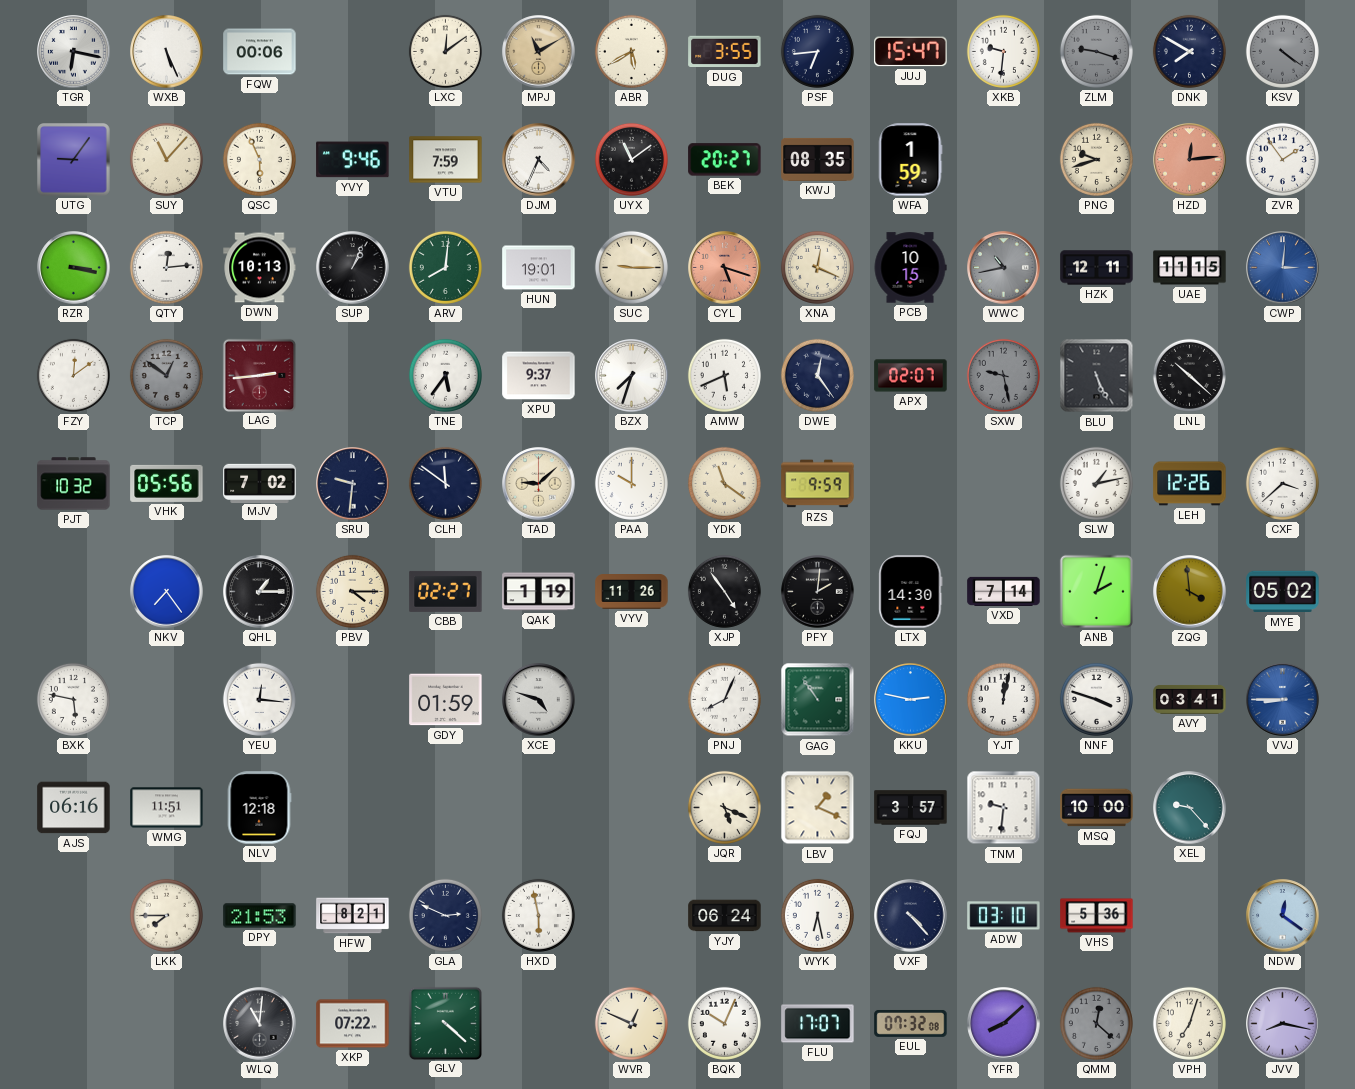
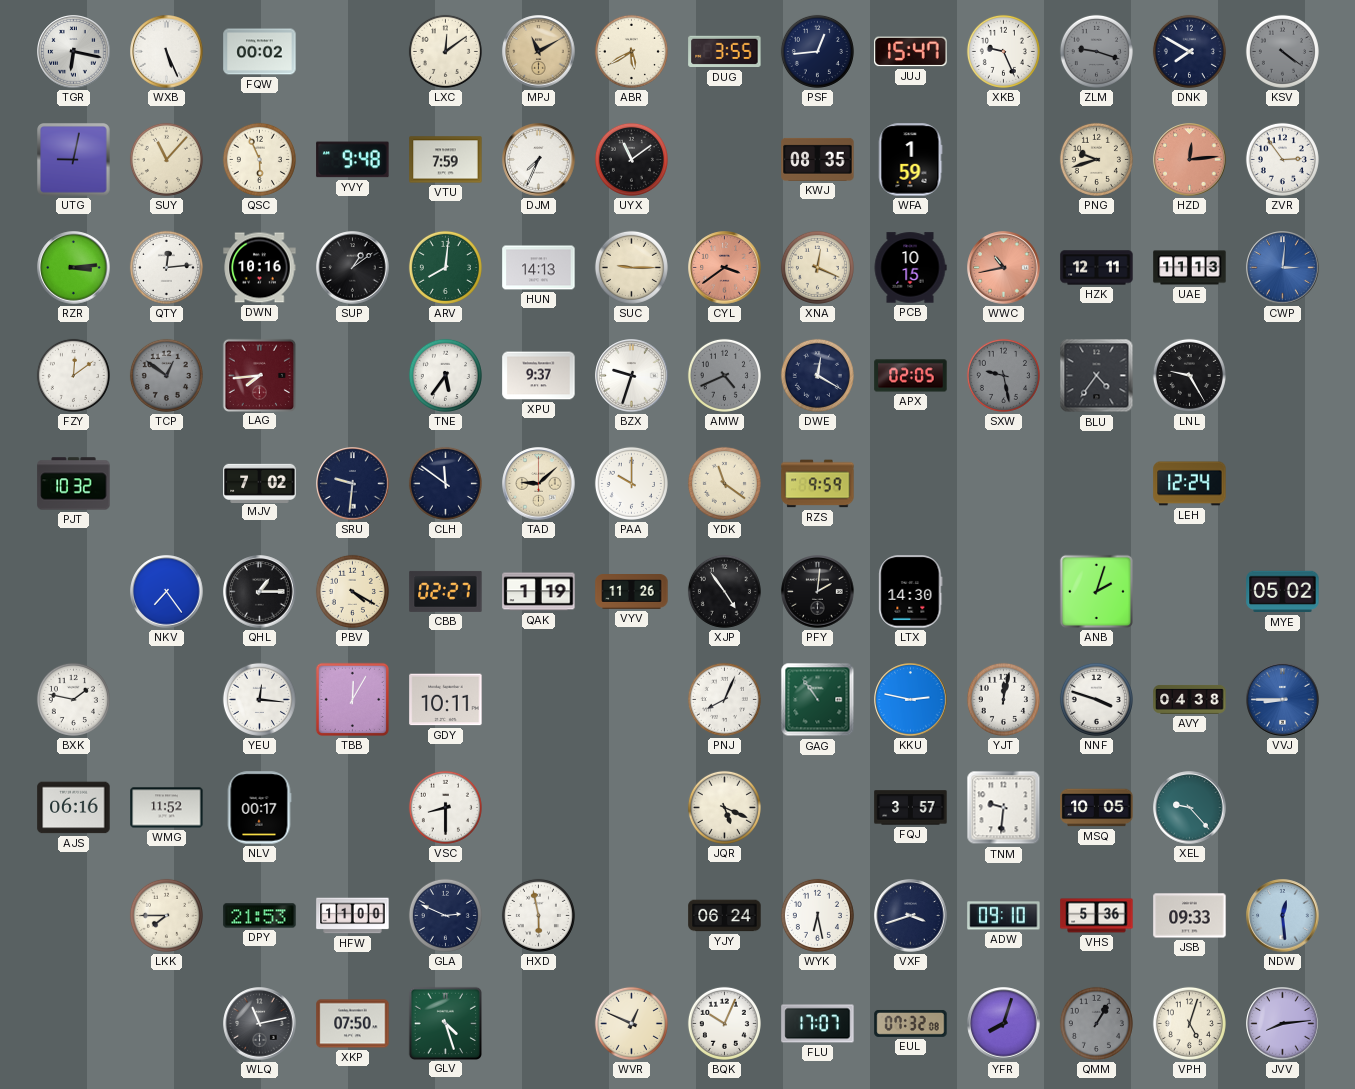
FQW: 00:06 -> 00:02 (260, 52)
PSF: 6:44 -> 12:44 (817, 51)
XKB: 9:31 -> 9:26 (1003, 51)
UTG: 9:06 -> 9:02 (74, 160)
YVY: 9:46 -> 9:48 (353, 160)
DJM: 4:34 -> 7:34 (539, 160)
BEK: 20:27 -> none (725, 160)
ZVR: 1:54 -> 2:54 (1282, 159)
RZR: 3:17 -> 3:14 (74, 268)
DWN: 10:13 -> 10:16 (260, 268)
SUP: 1:04 -> 1:09 (353, 268)
HUN: 19:01 -> 14:13 (539, 268)
CYL: 5:18 -> 3:39 (725, 268)
WWC dial: grey -> salmon (1004, 268)
UAE: 11:15 -> 11:13 (1190, 268)
LAG: 2:44 -> 7:44 (259, 375)
BZX: 7:33 -> 9:33 (632, 376)
AMW: 5:41 -> 4:41 (724, 375)
AMW dial: white -> grey (724, 375)
DWE: 12:24 -> 12:20 (817, 375)
APX: 02:07 -> 02:05 (911, 376)
BLU: 5:26 -> 4:36 (1097, 376)
LNL: 10:22 -> 9:25 (1189, 375)
VHK: 05:56 -> none (167, 483)
SLW: 1:13 -> none (1096, 483)
LEH: 12:26 -> 12:24 (1190, 484)
CXF: 3:38 -> none (1282, 483)
PBV: 4:15 -> 4:20 (352, 591)
VXD: 7:14 -> none (1004, 591)
ZQG: 3:59 -> none (1190, 592)
BXK: 5:47 -> 1:47 (73, 699)
TBB: none -> 12:05 (352, 699)
GDY: 01:59 -> 10:11 (446, 700)
XCE: 4:48 -> none (539, 700)
AVY: 03:41 -> 04:38 (1190, 700)
WMG: 11:51 -> 11:52 (167, 808)
NLV: 12:18 -> 00:17 (259, 808)
VSC: none -> 8:30 (445, 807)
LBV: 1:19 -> none (818, 808)
MSQ: 10:00 -> 10:05 (1097, 808)
HFW: 8:21 -> 11:00 (353, 916)
VXF: 4:23 -> 3:42 (911, 916)
ADW: 03:10 -> 09:10 (1004, 916)
JSB: none -> 09:33 (1190, 916)
NDW: 12:21 -> 12:29 (1283, 916)
WLQ: 11:01 -> 11:13 (260, 1024)
XKP: 07:22 -> 07:50 (353, 1024)
GLV: 4:22 -> 4:27 (445, 1023)
YFR: 8:08 -> 8:03 (1004, 1024)
QMM: 12:22 -> 1:05 (1096, 1023)
VPH: 7:03 -> 5:03 (1189, 1023)
JVV: 8:17 -> 8:14 (1283, 1024)
